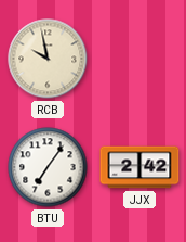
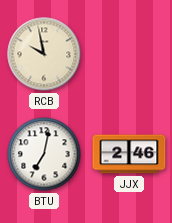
BTU: 7:06 -> 7:02 (44, 154)
JJX: 2:42 -> 2:46 (129, 154)
